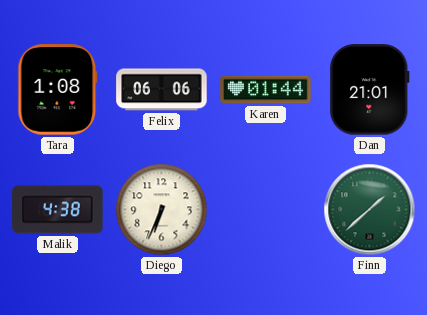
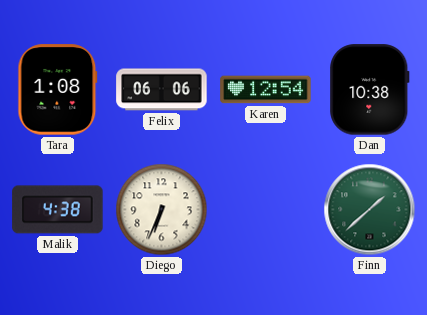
Karen: 01:44 -> 12:54 (266, 90)
Dan: 21:01 -> 10:38 (370, 90)
